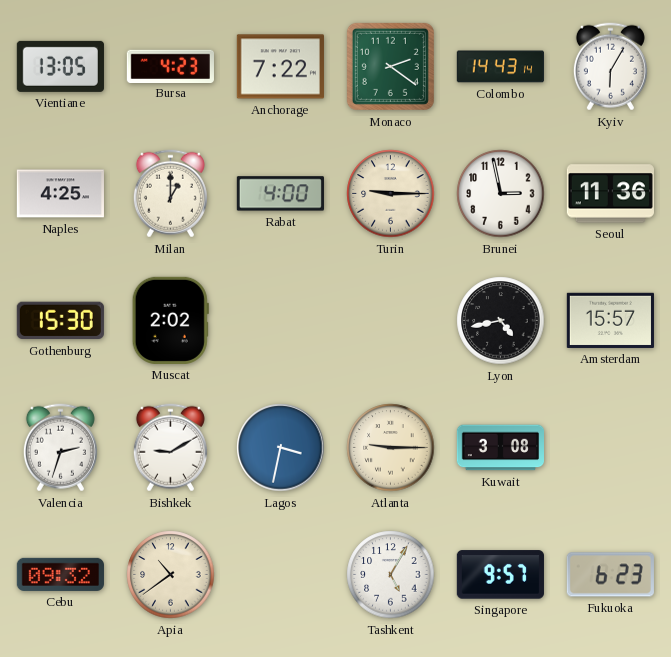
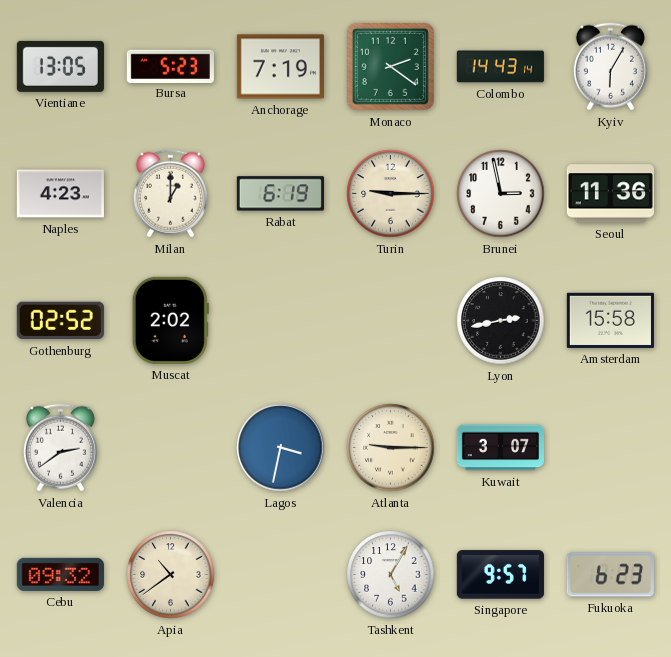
Bursa: 4:23 -> 5:23 (170, 66)
Anchorage: 7:22 -> 7:19 (280, 67)
Naples: 4:25 -> 4:23 (60, 194)
Rabat: 4:00 -> 6:19 (280, 194)
Gothenburg: 15:30 -> 02:52 (60, 321)
Lyon: 4:43 -> 2:43 (501, 321)
Amsterdam: 15:57 -> 15:58 (610, 320)
Valencia: 2:33 -> 2:39 (60, 448)
Bishkek: 9:10 -> none (170, 448)
Kuwait: 3:08 -> 3:07 (500, 448)
